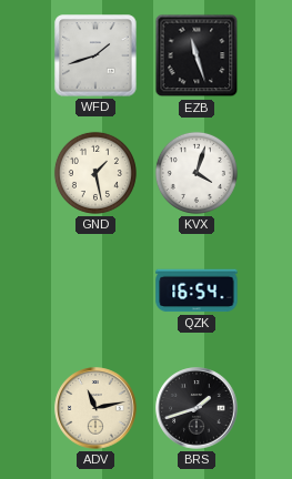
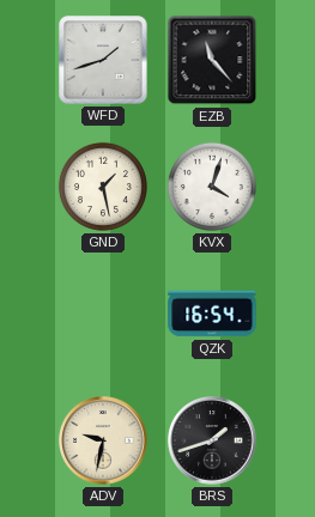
EZB: 11:27 -> 11:23 (212, 60)
ADV: 11:13 -> 9:32 (103, 440)
